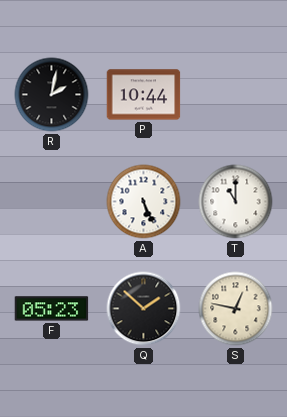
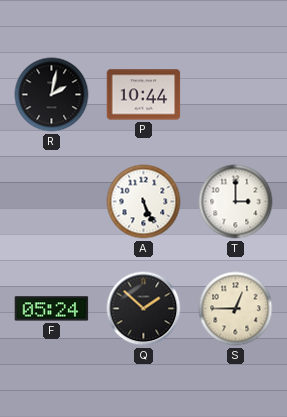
T: 11:00 -> 3:00 (236, 202)
F: 05:23 -> 05:24 (52, 309)
S: 12:47 -> 12:45 (236, 309)
